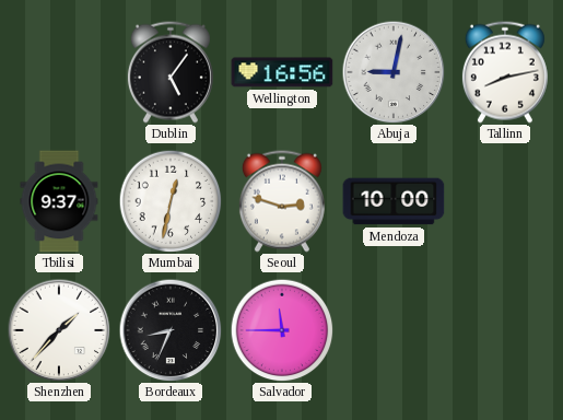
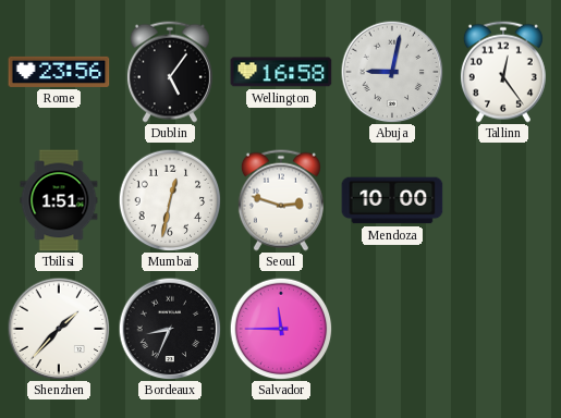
Rome: none -> 23:56 (59, 72)
Wellington: 16:56 -> 16:58 (281, 72)
Tallinn: 8:13 -> 12:24 (503, 72)
Tbilisi: 9:37 -> 1:51 (59, 200)
